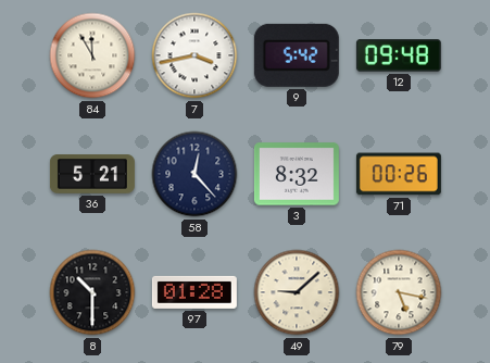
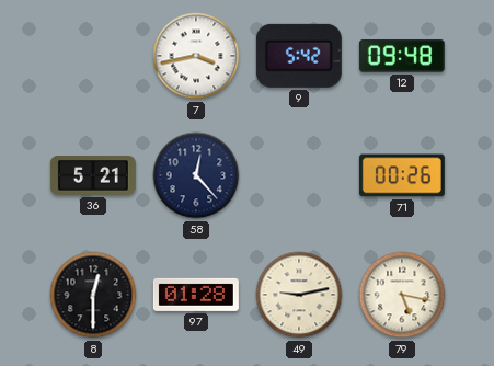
84: 11:55 -> none (92, 55)
3: 8:32 -> none (297, 174)
8: 10:30 -> 12:30 (93, 295)
49: 9:08 -> 9:13 (299, 295)
